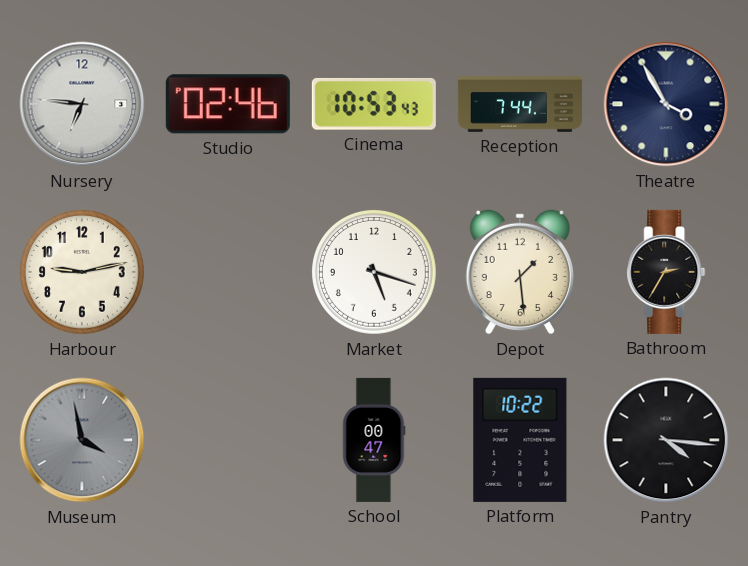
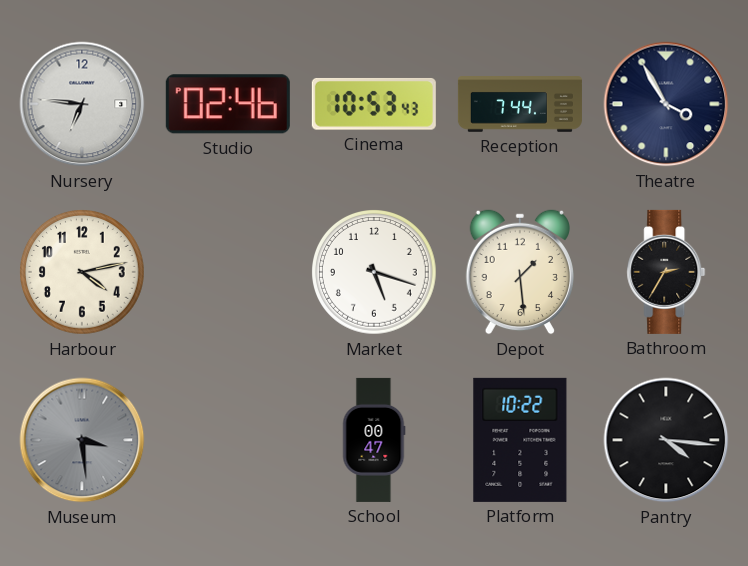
Harbour: 9:13 -> 4:13 (83, 273)
Museum: 3:58 -> 3:29 (82, 440)
